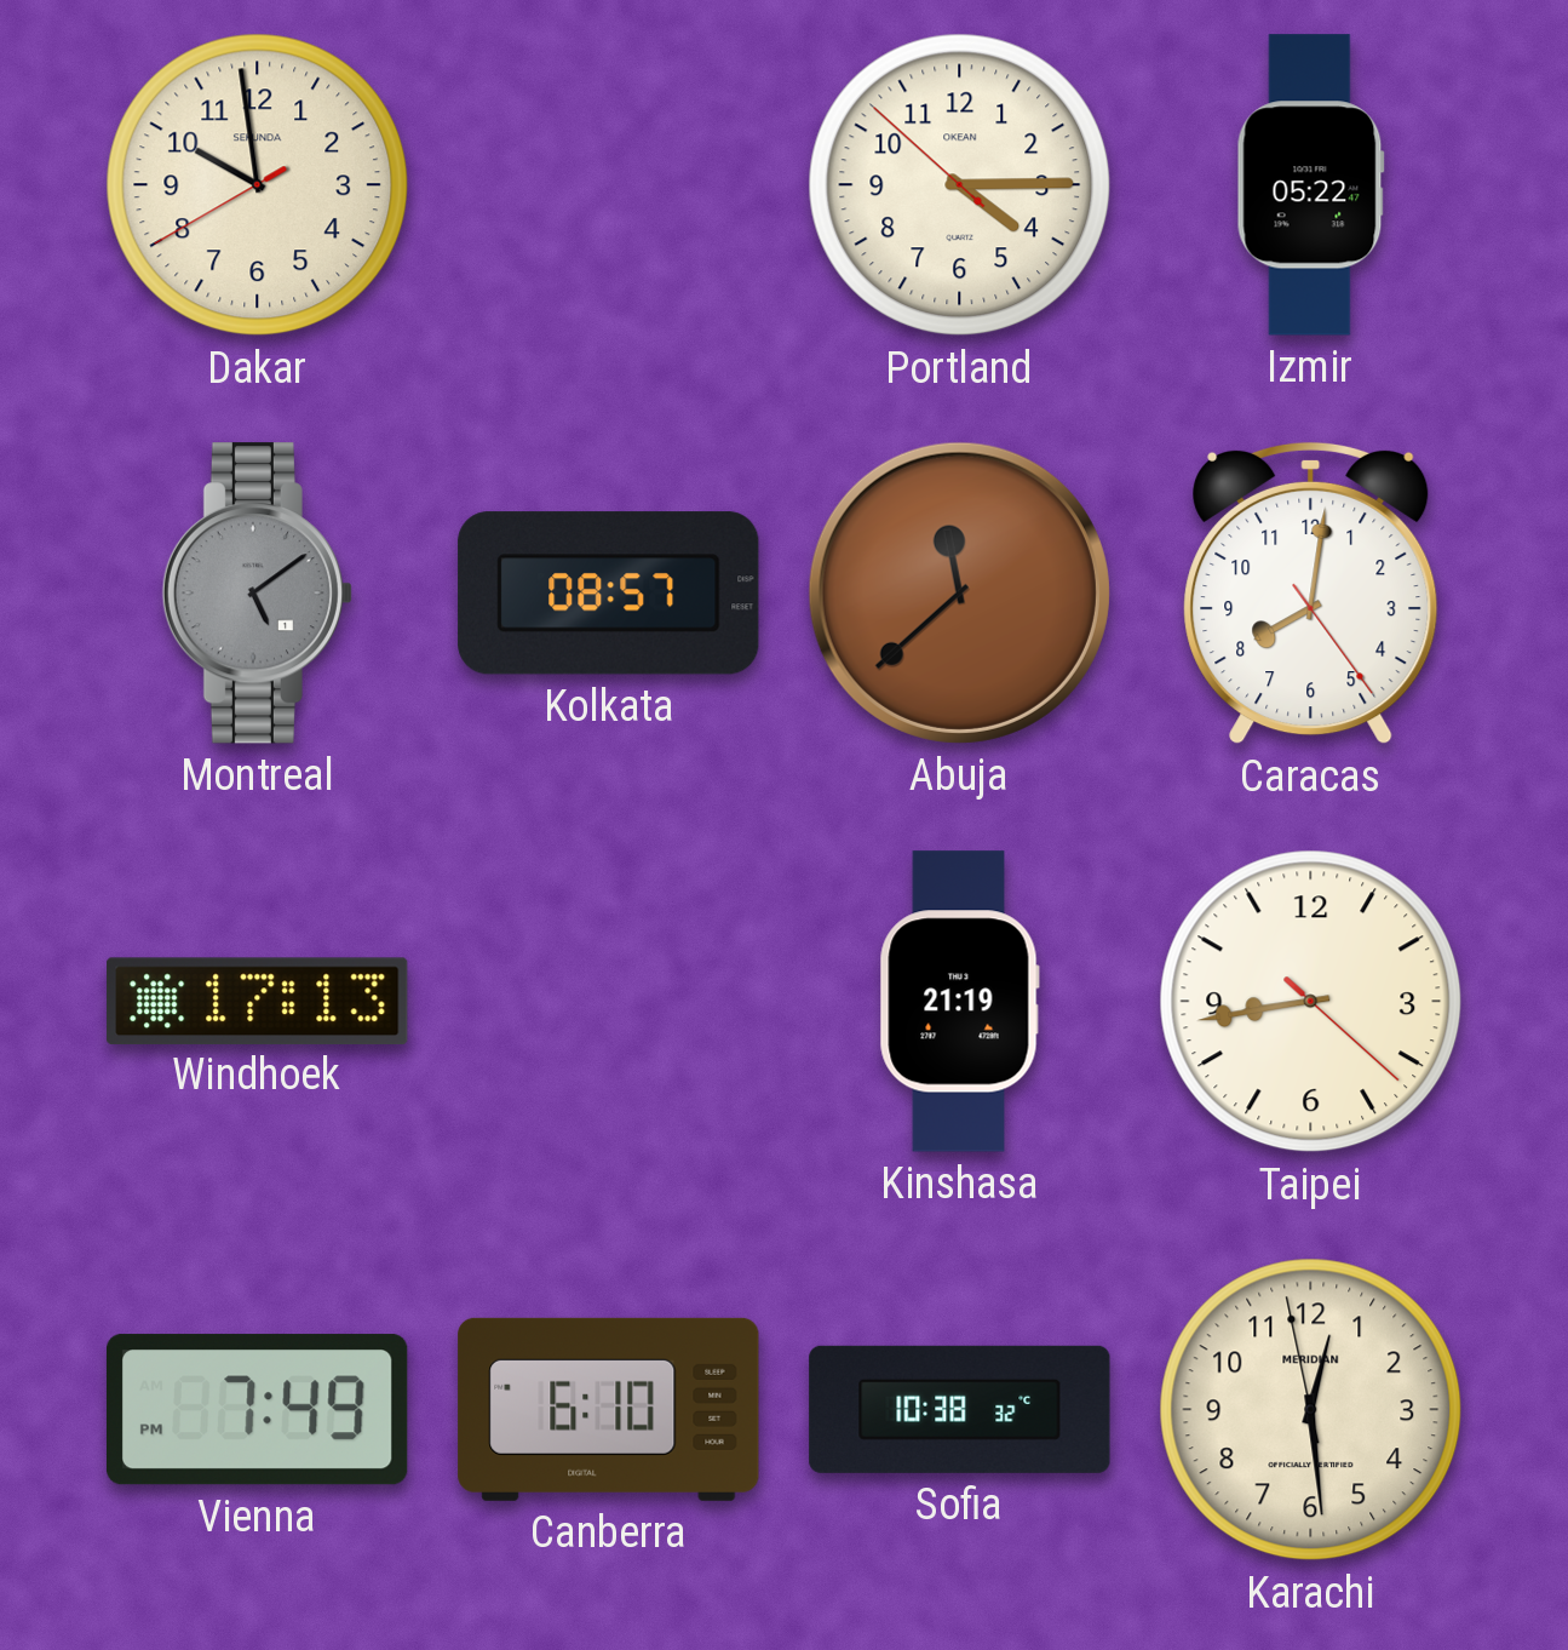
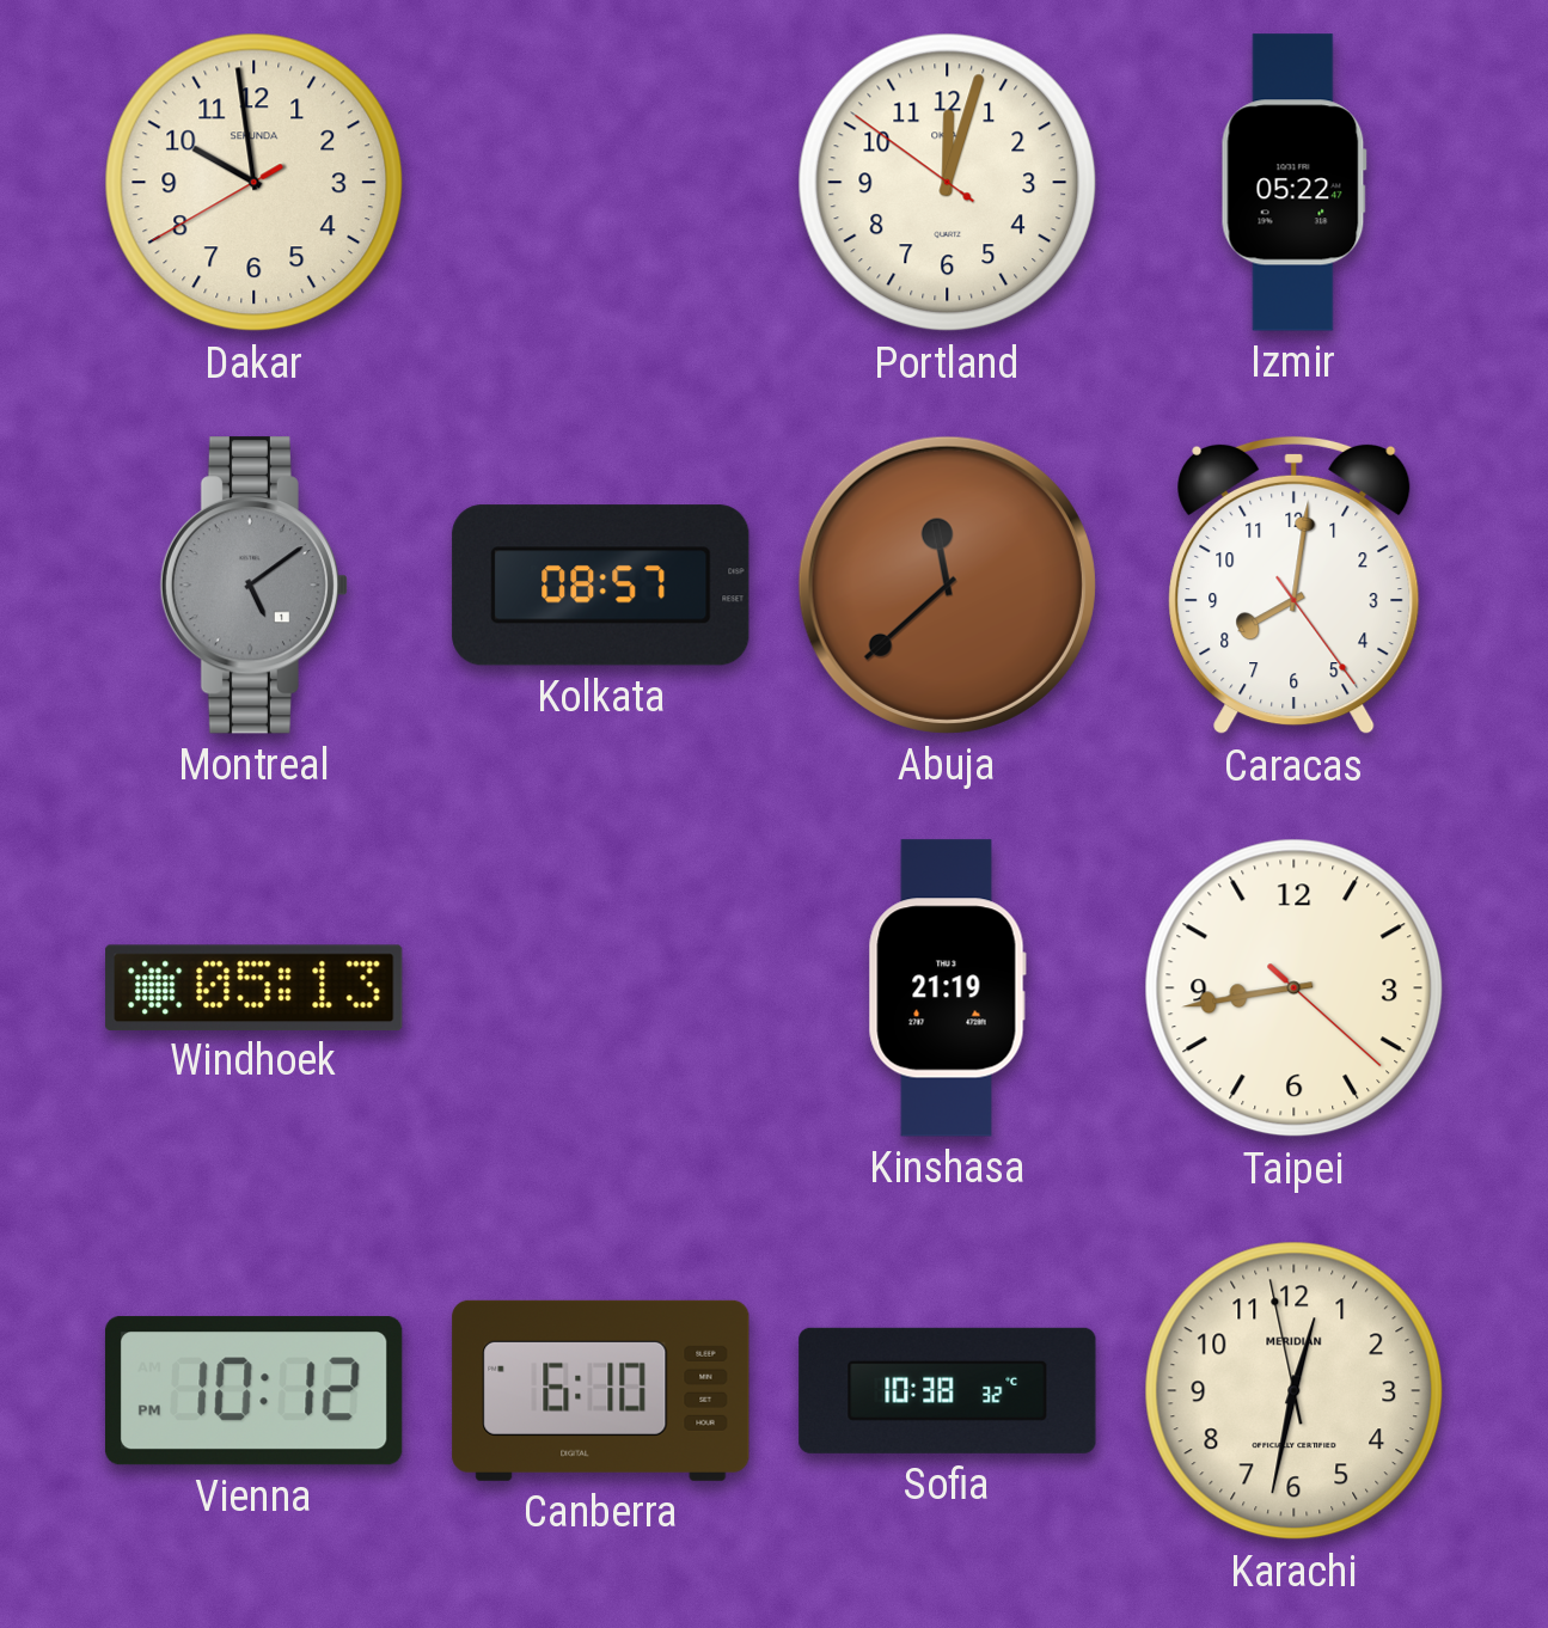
Portland: 4:14 -> 12:02 (948, 183)
Windhoek: 17:13 -> 05:13 (255, 987)
Vienna: 7:49 -> 10:12 (253, 1391)
Karachi: 12:28 -> 12:31 (1295, 1391)
